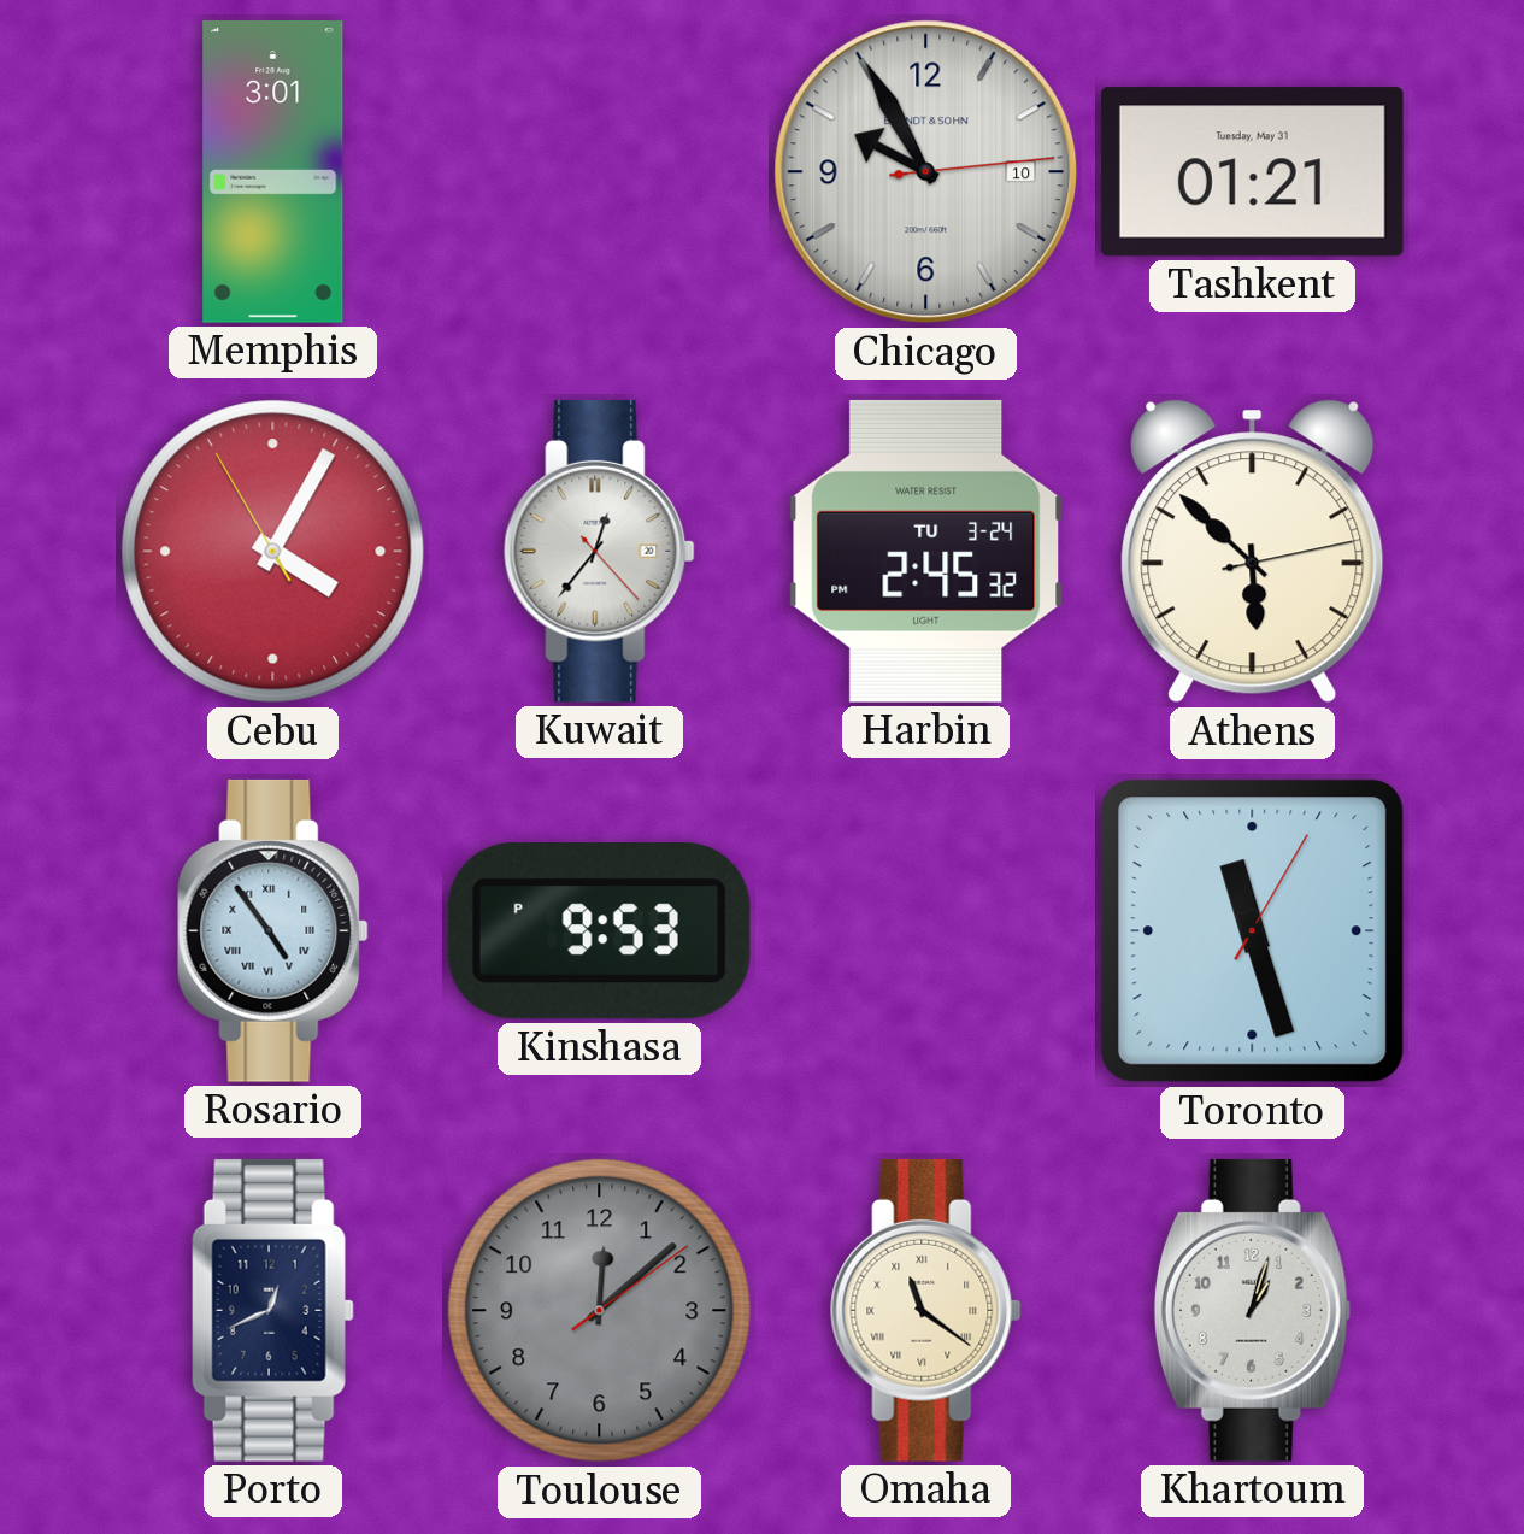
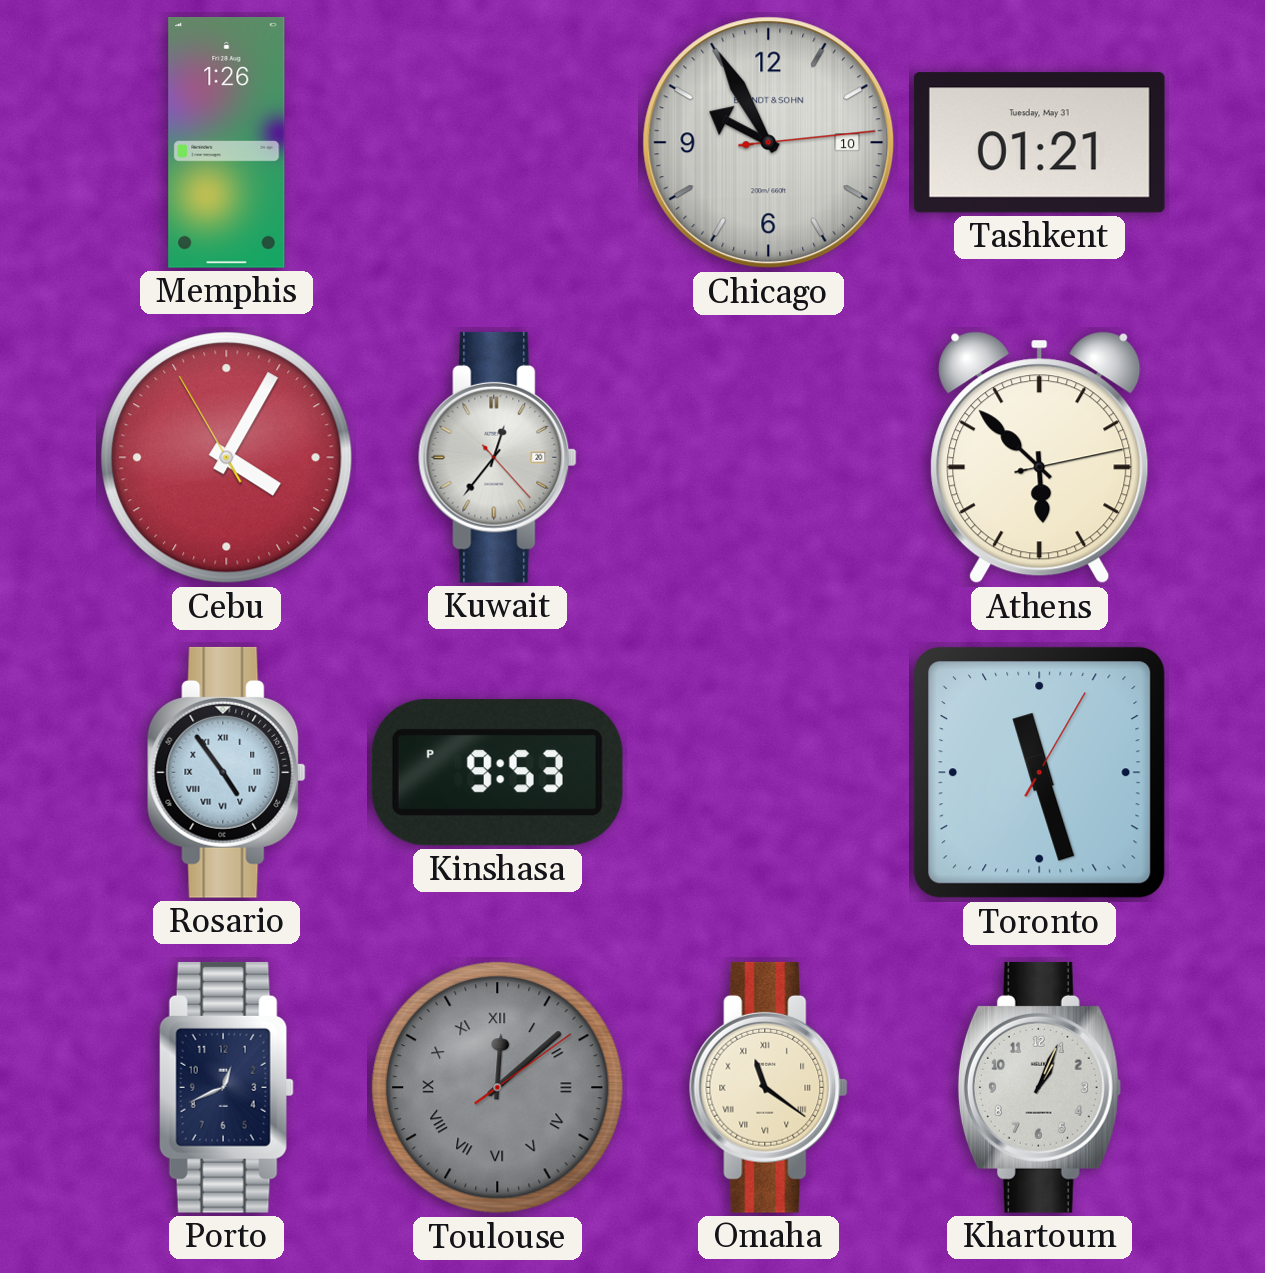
Memphis: 3:01 -> 1:26 (227, 143)
Harbin: 2:45 -> none (926, 551)
Toulouse numerals: Arabic -> Roman (498, 1088)
Khartoum: 1:03 -> 1:04 (1039, 1087)
